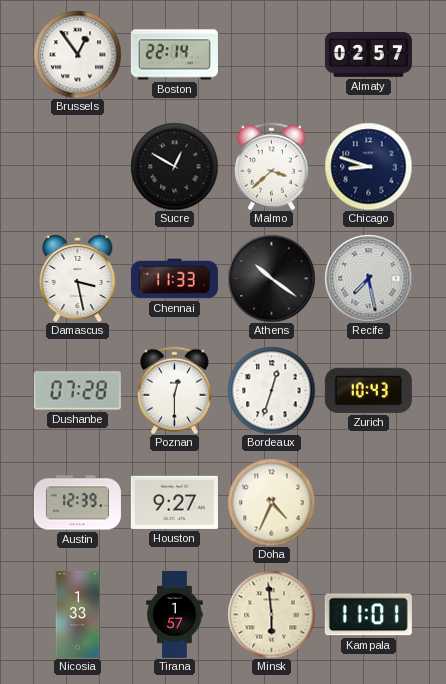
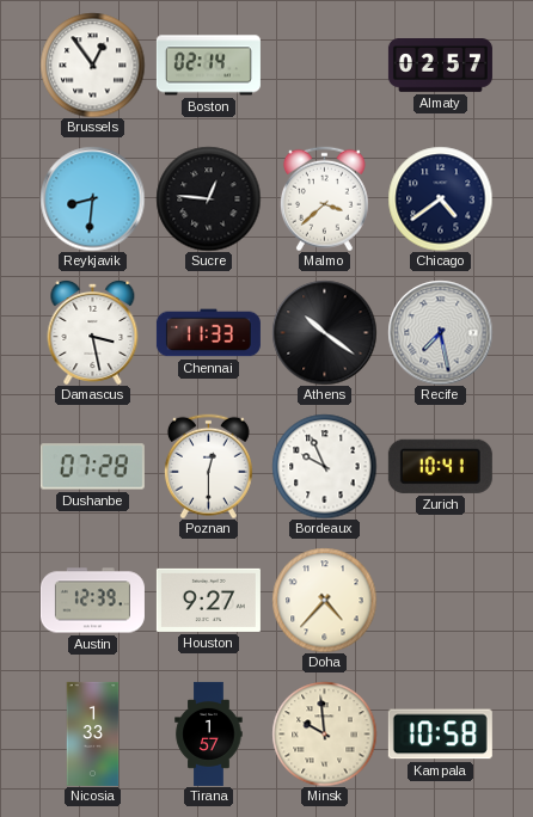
Boston: 22:14 -> 02:14 (208, 66)
Reykjavik: none -> 8:31 (92, 198)
Sucre: 12:50 -> 12:46 (208, 198)
Chicago: 8:48 -> 4:39 (440, 198)
Bordeaux: 12:33 -> 9:56 (324, 466)
Zurich: 10:43 -> 10:41 (440, 466)
Doha: 4:34 -> 4:37 (324, 600)
Minsk: 5:59 -> 9:59 (324, 733)
Kampala: 11:01 -> 10:58 (440, 735)
